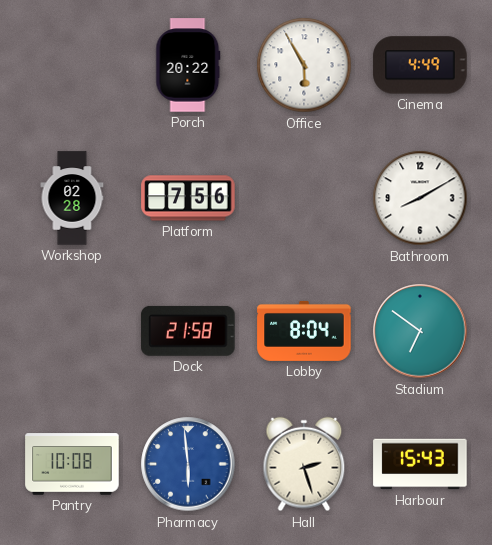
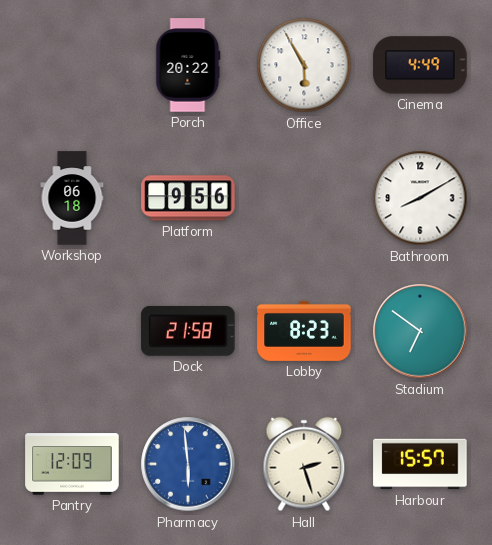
Workshop: 02:28 -> 06:18 (72, 198)
Platform: 7:56 -> 9:56 (188, 198)
Lobby: 8:04 -> 8:23 (304, 331)
Pantry: 10:08 -> 12:09 (72, 464)
Harbour: 15:43 -> 15:57 (420, 464)
